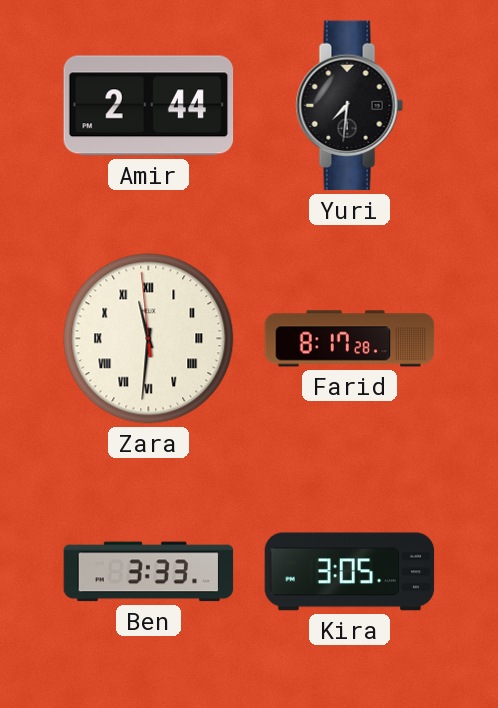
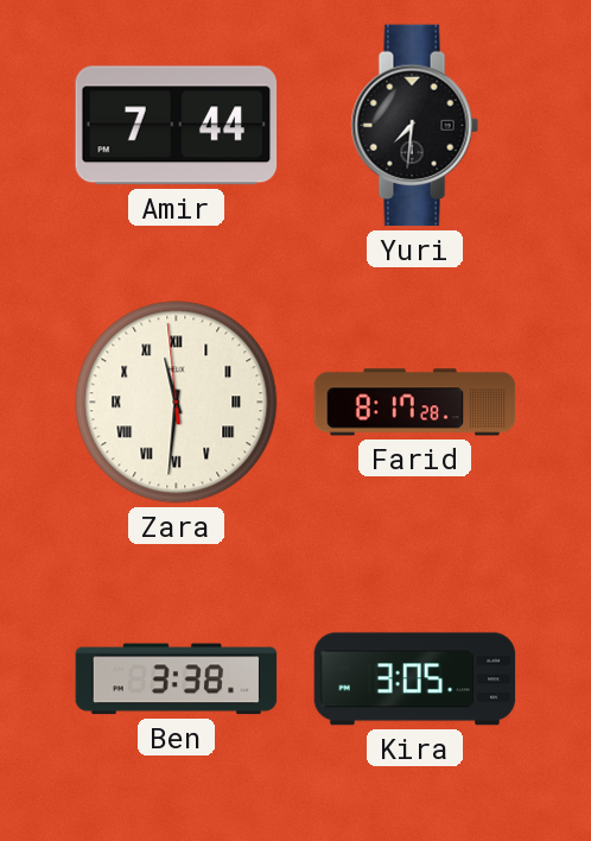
Amir: 2:44 -> 7:44 (177, 126)
Ben: 3:33 -> 3:38 (177, 679)
